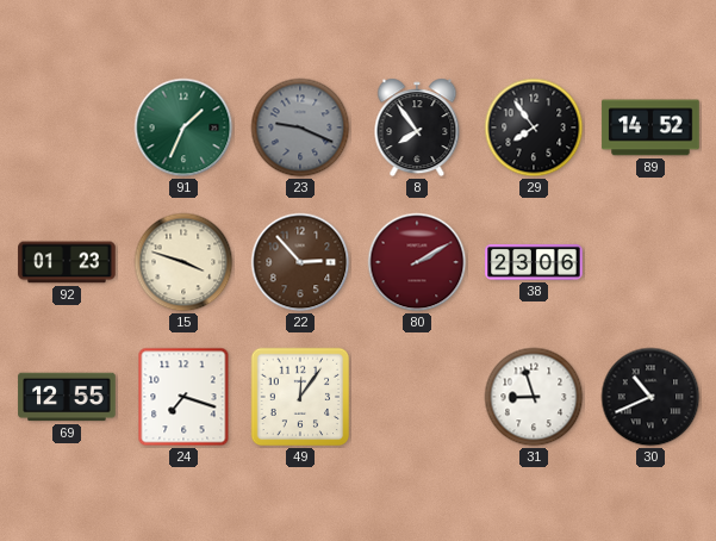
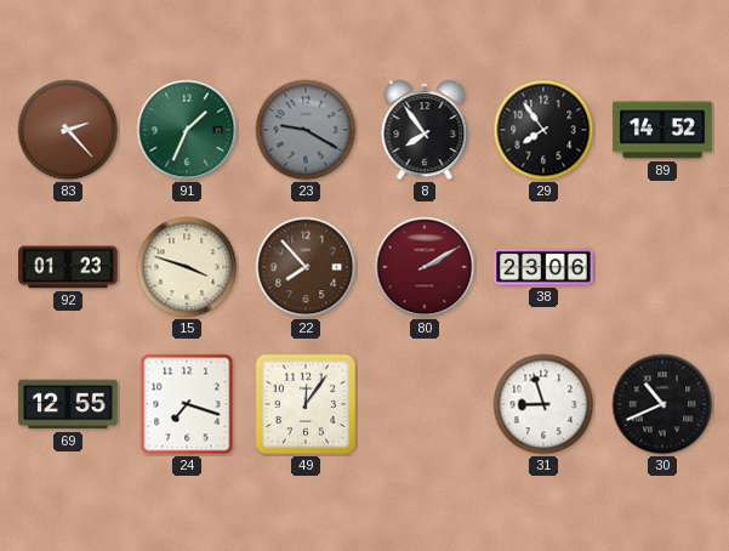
83: none -> 2:23 (68, 130)
23: 9:19 -> 9:20 (306, 130)
22: 2:53 -> 7:53 (306, 267)
